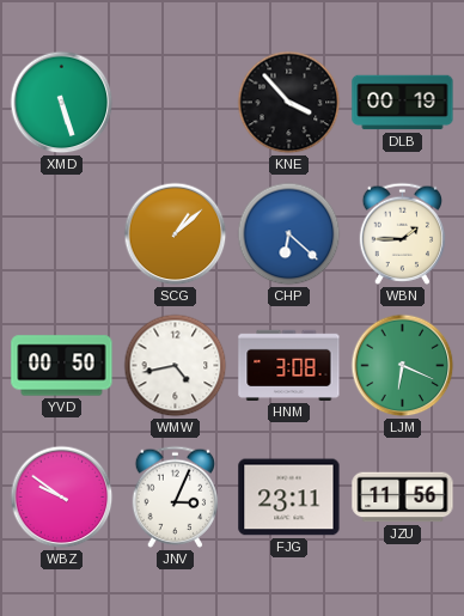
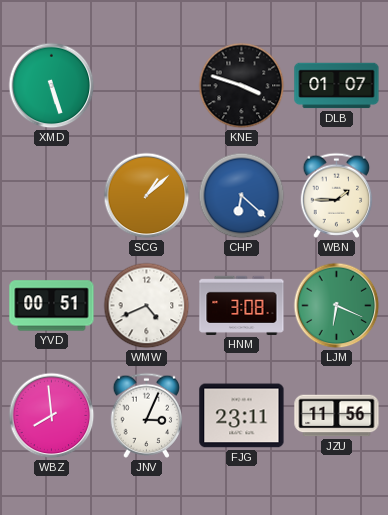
KNE: 3:53 -> 3:48 (242, 86)
DLB: 00:19 -> 01:07 (337, 86)
YVD: 00:50 -> 00:51 (52, 306)
WMW: 4:43 -> 4:41 (147, 306)
WBZ: 9:51 -> 7:59 (52, 416)
